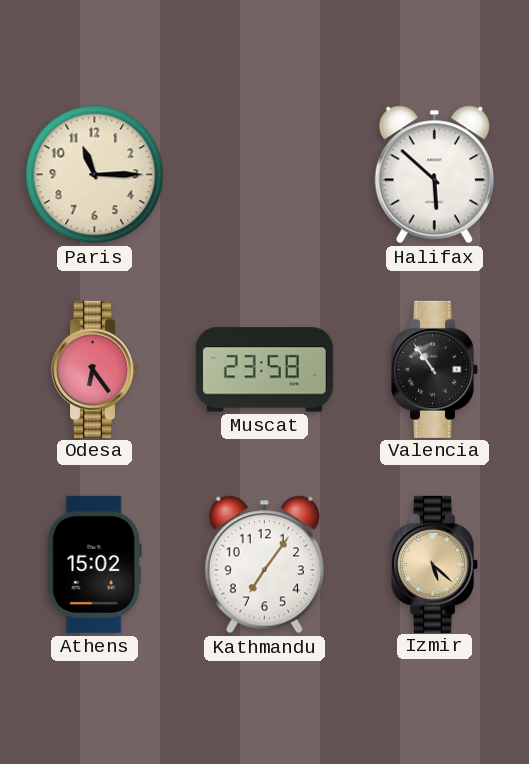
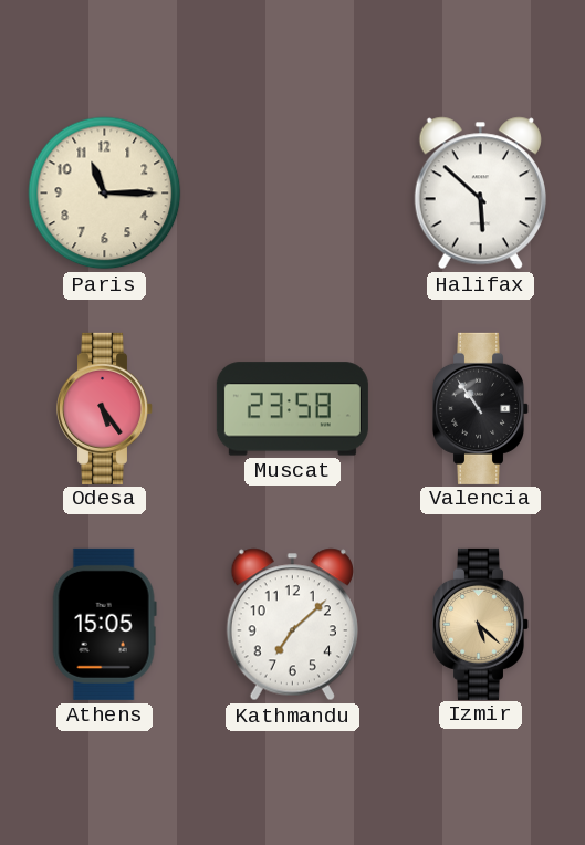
Odesa: 6:24 -> 5:24 (105, 408)
Athens: 15:02 -> 15:05 (104, 624)
Kathmandu: 7:06 -> 7:08 (292, 625)
